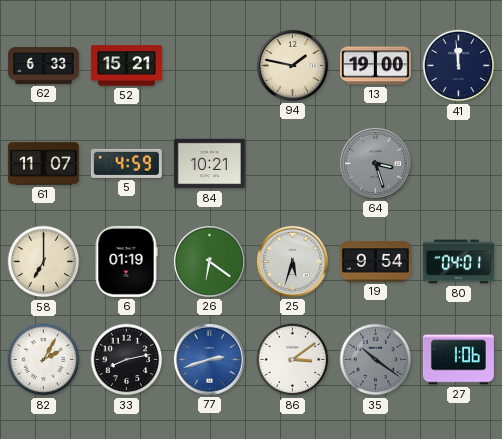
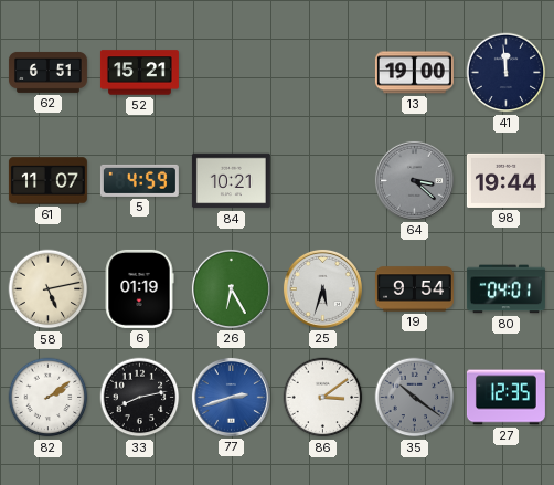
62: 6:33 -> 6:51 (47, 72)
94: 1:47 -> none (292, 65)
64: 3:27 -> 3:22 (414, 180)
98: none -> 19:44 (505, 180)
58: 7:00 -> 5:13 (49, 289)
26: 6:21 -> 6:25 (231, 288)
82: 2:05 -> 2:09 (49, 398)
27: 1:06 -> 12:35 (505, 398)
